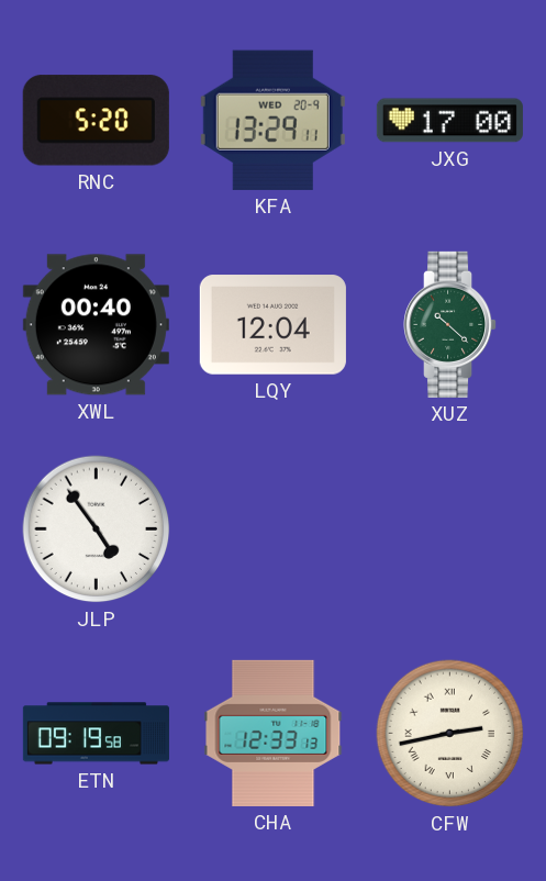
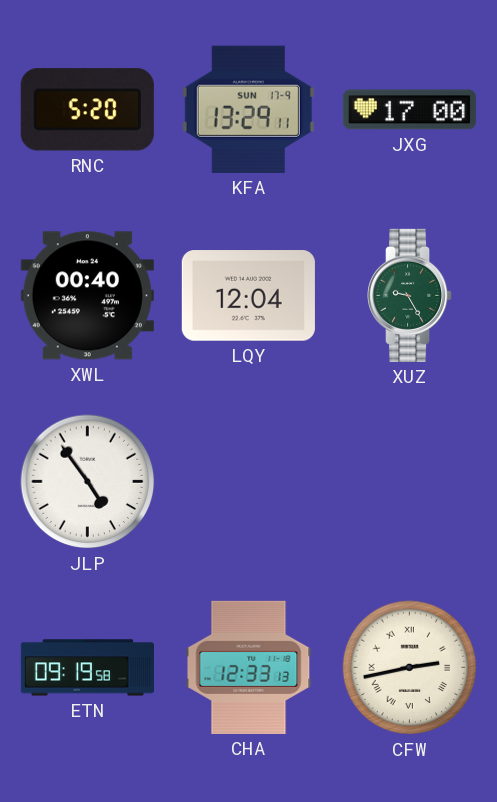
KFA date: WED 20-9 -> SUN 17-9 (248, 109)
XUZ: 10:22 -> 9:25 (411, 295)
